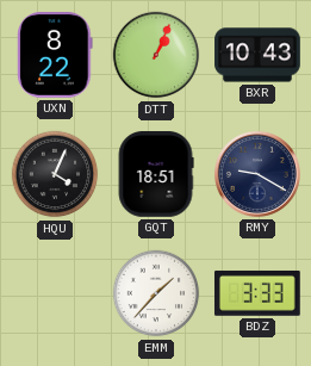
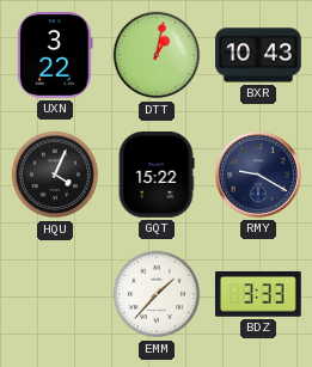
UXN: 8:22 -> 3:22 (55, 56)
DTT: 1:04 -> 1:02 (157, 55)
GQT: 18:51 -> 15:22 (157, 176)
